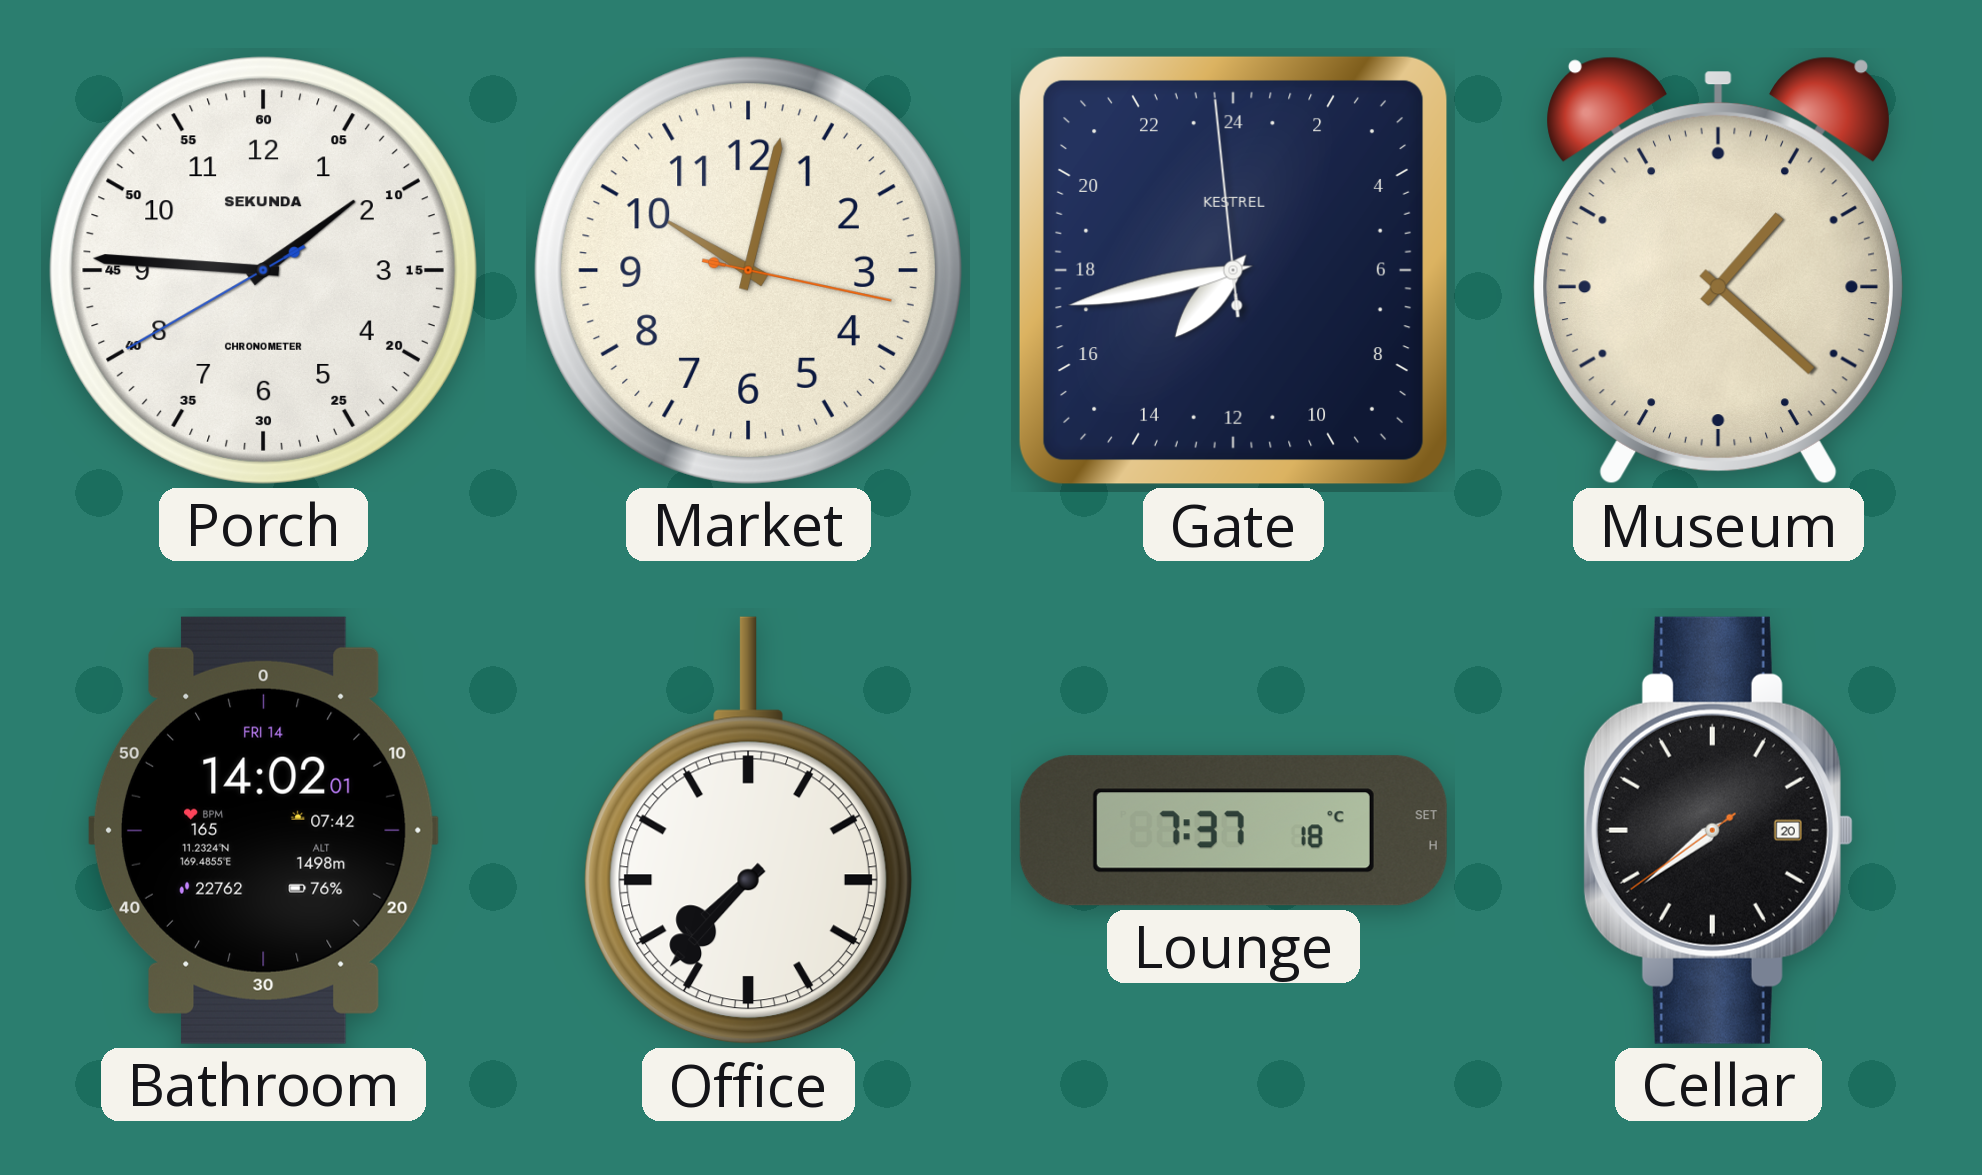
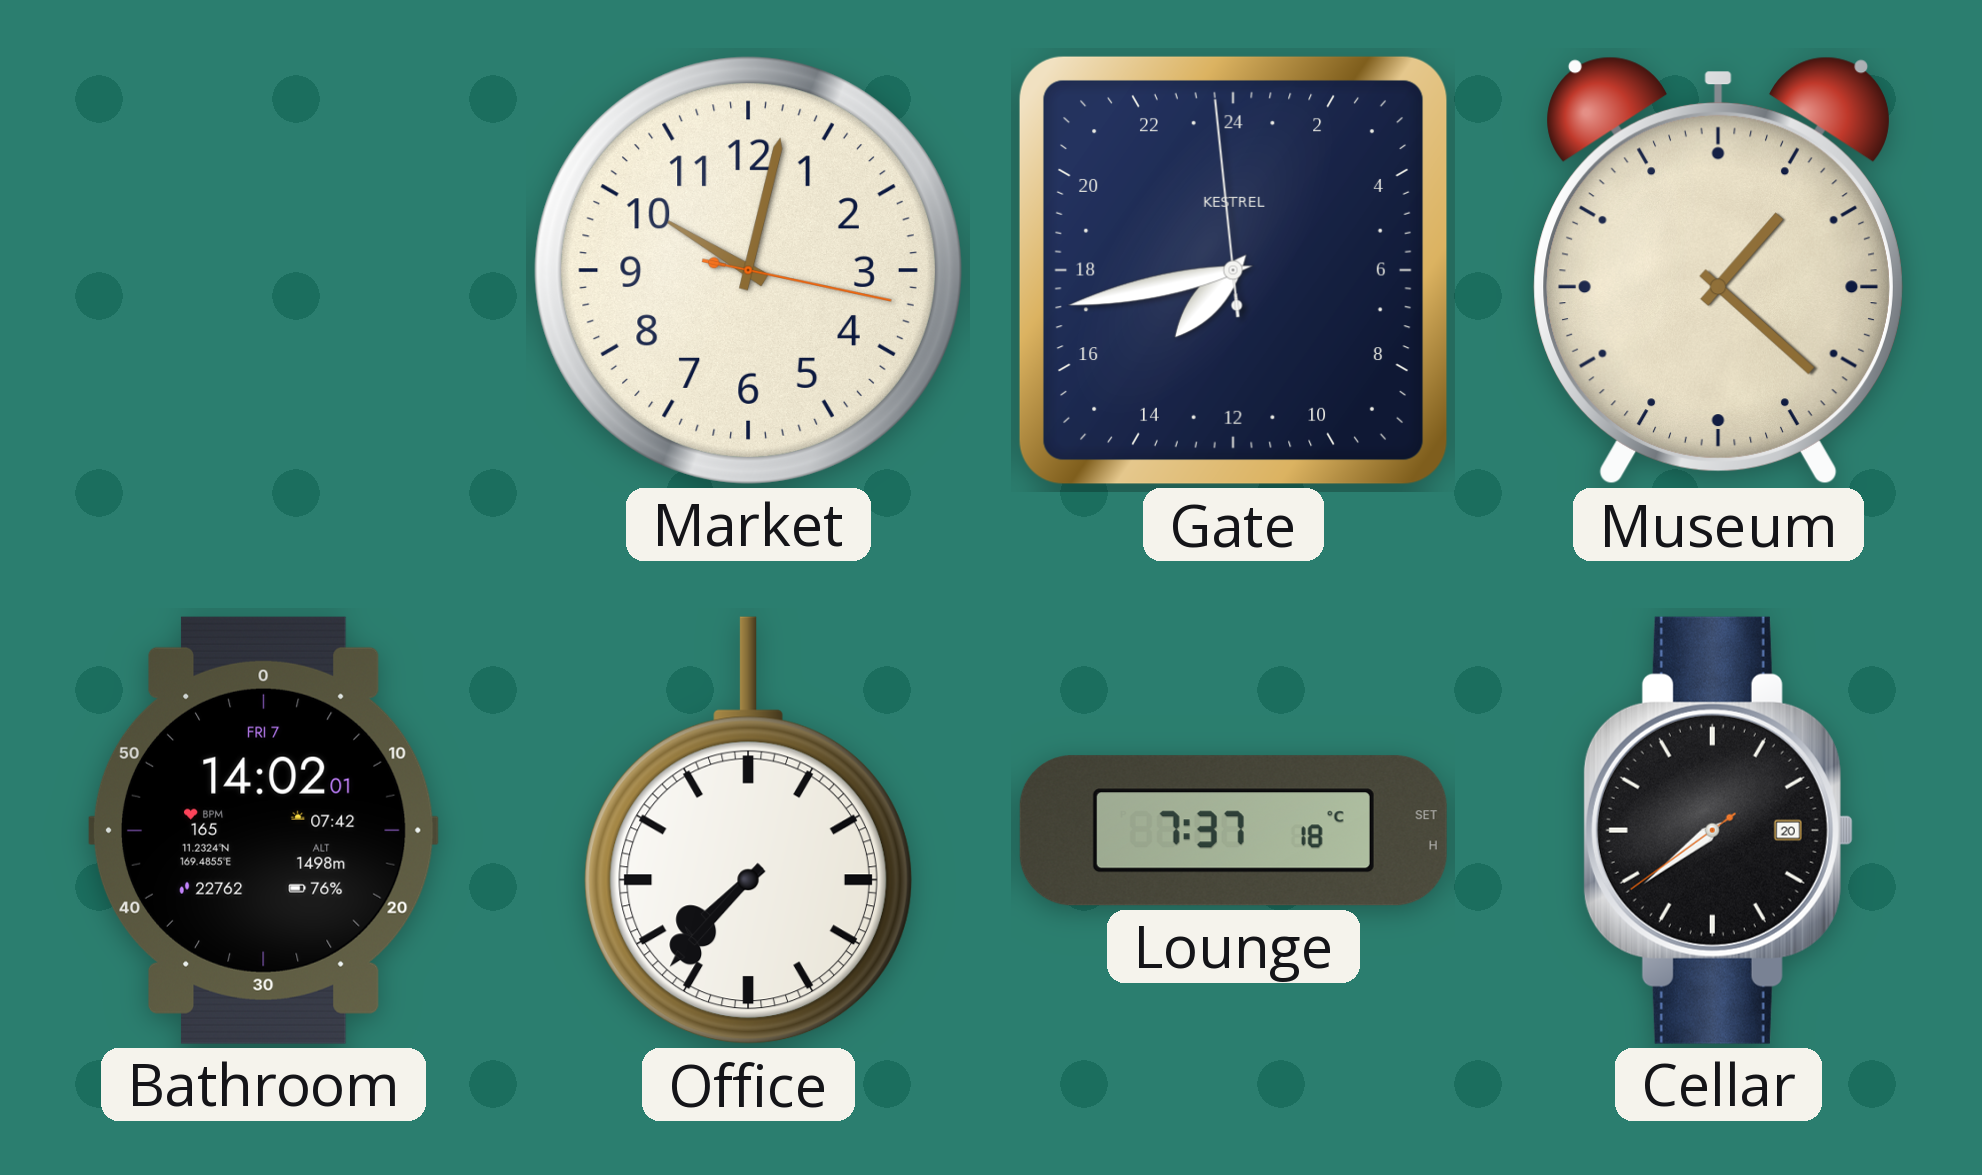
Porch: 1:45 -> none (263, 270)
Bathroom date: FRI 14 -> FRI 7 (263, 830)
